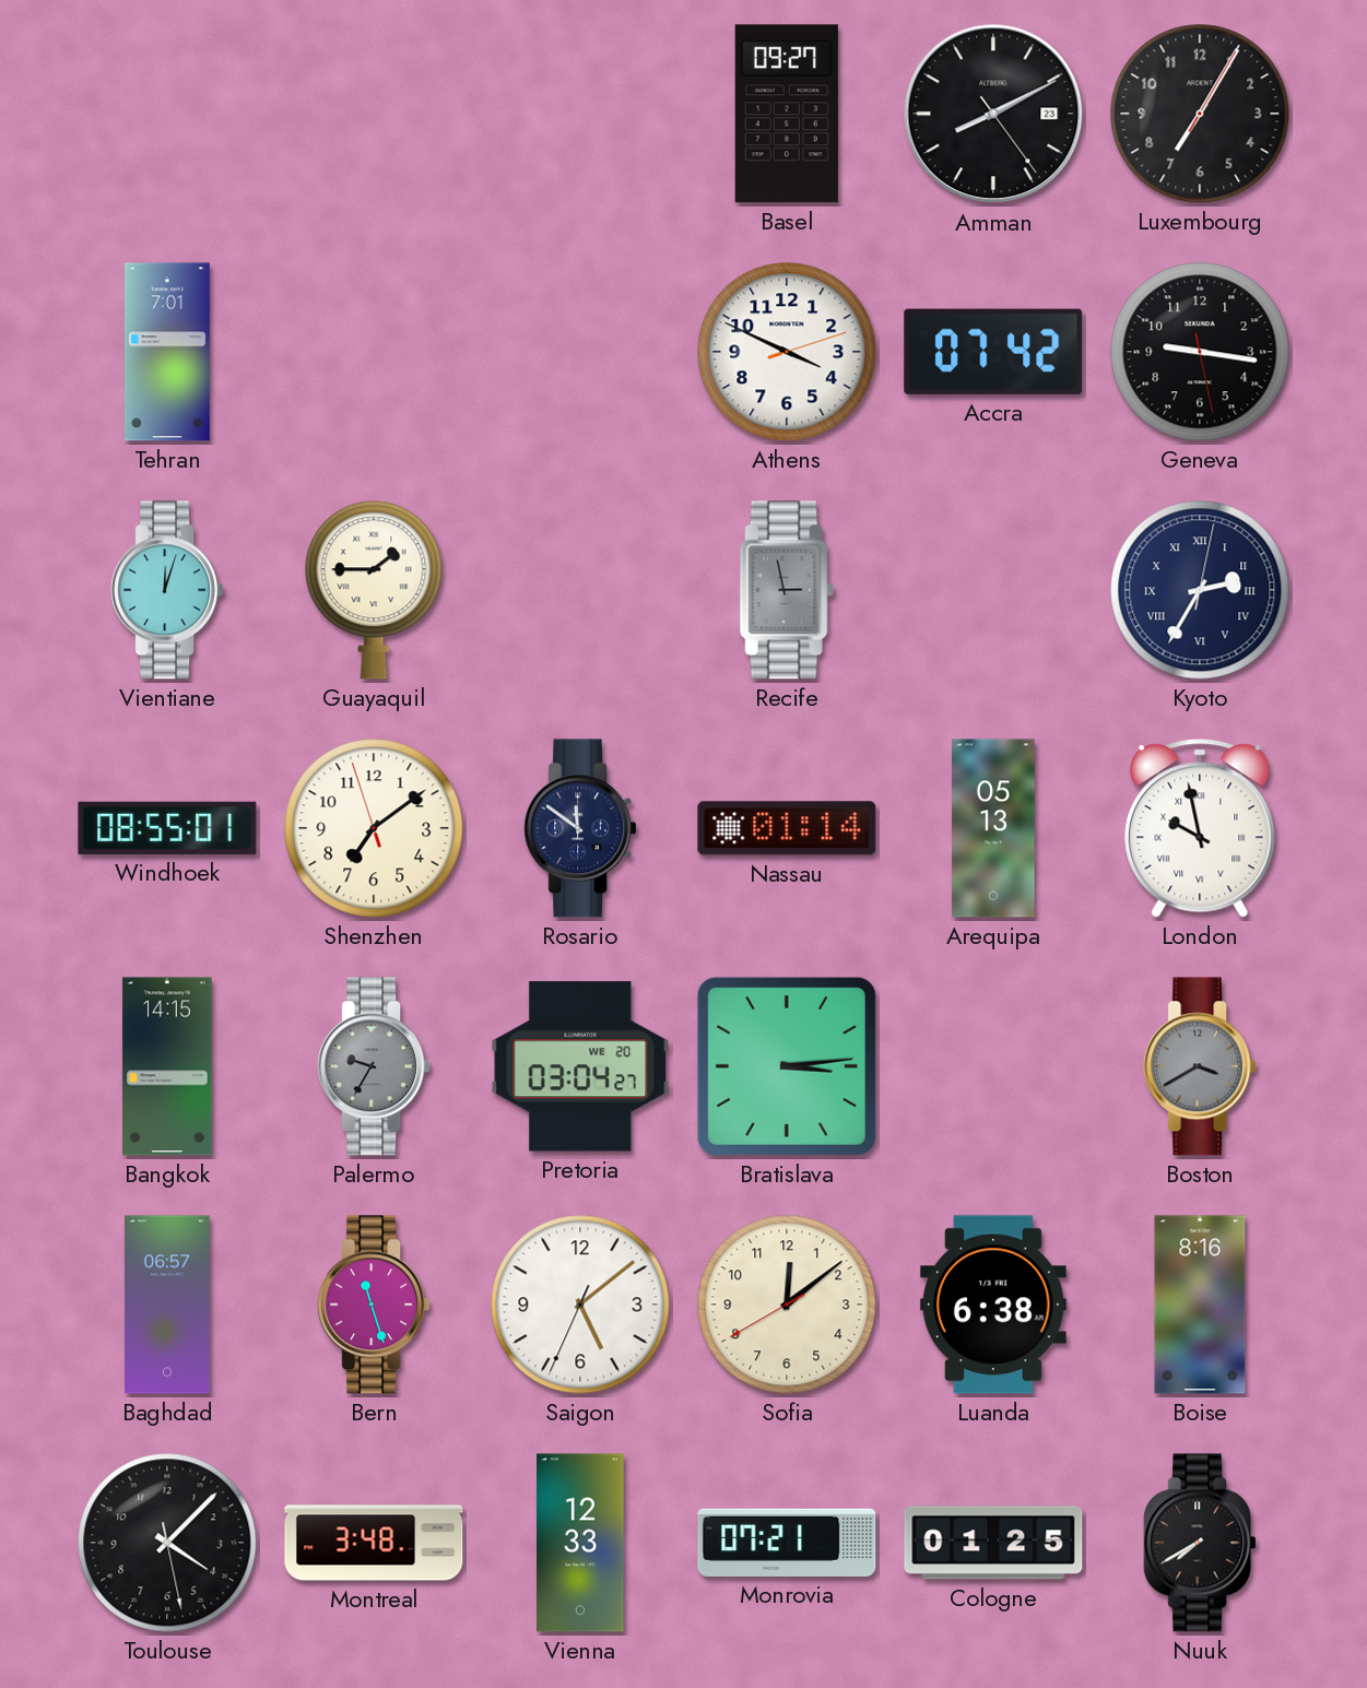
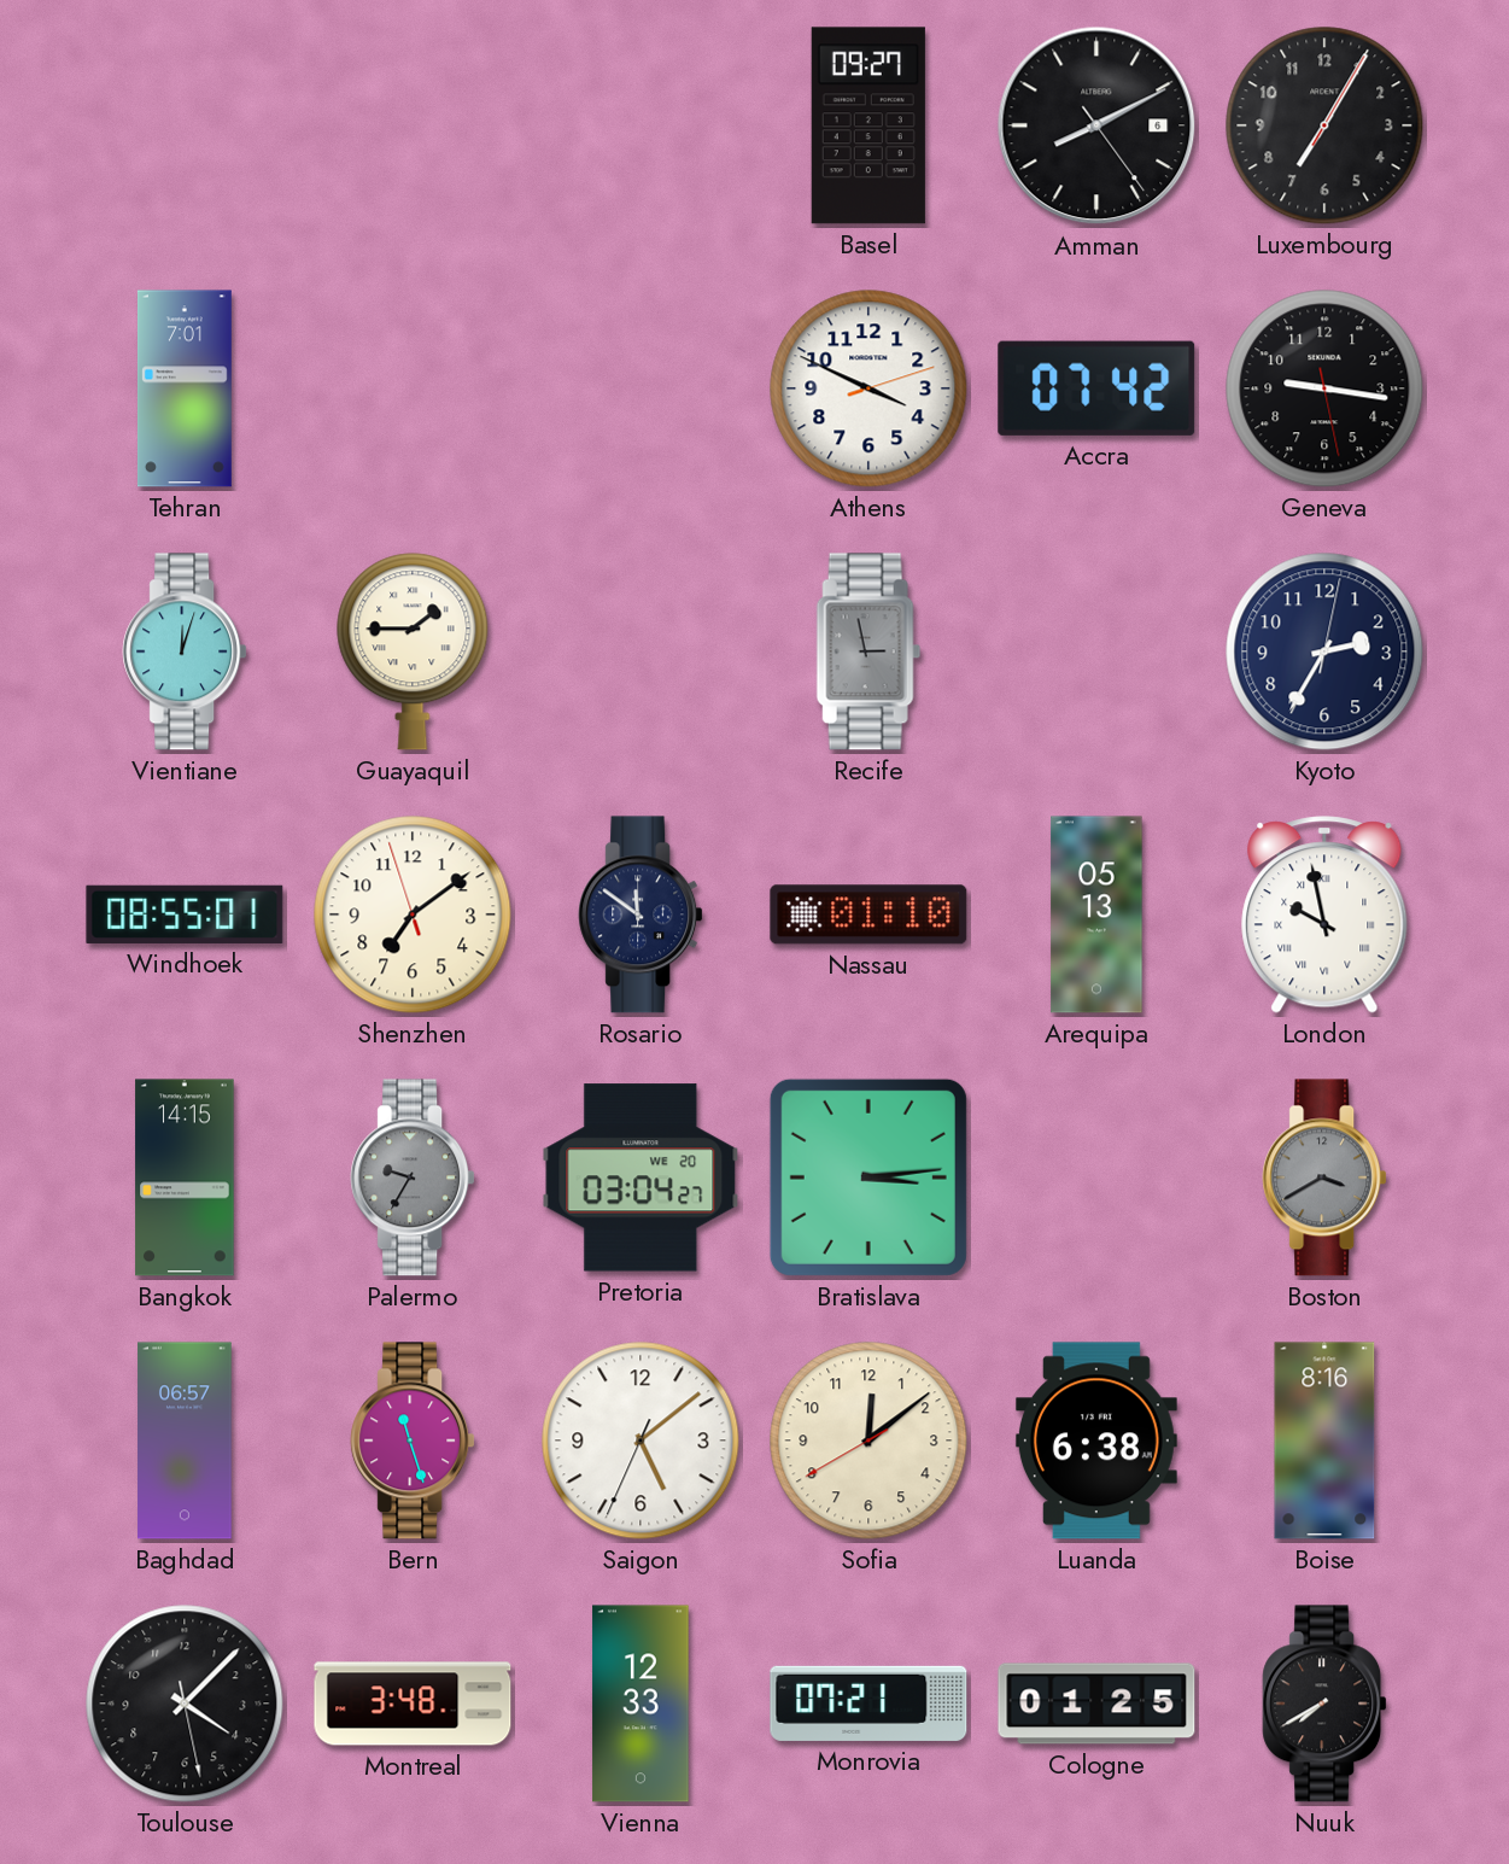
Amman date: 23 -> 6 (1096, 125)
Kyoto numerals: Roman -> Arabic (1324, 651)
Nassau: 01:14 -> 01:10 (868, 915)
